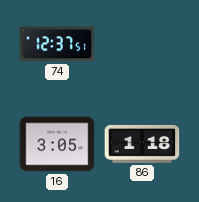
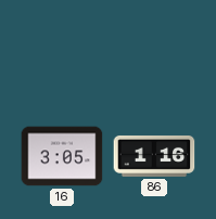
74: 12:37 -> none (57, 44)
86: 1:18 -> 1:16 (154, 156)
